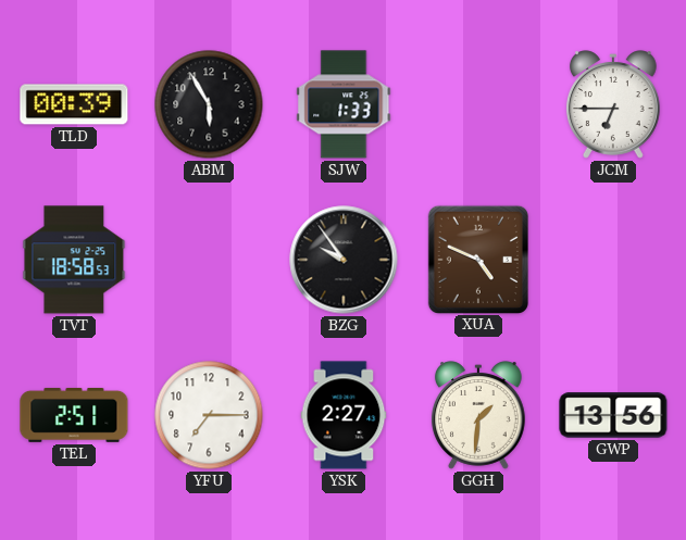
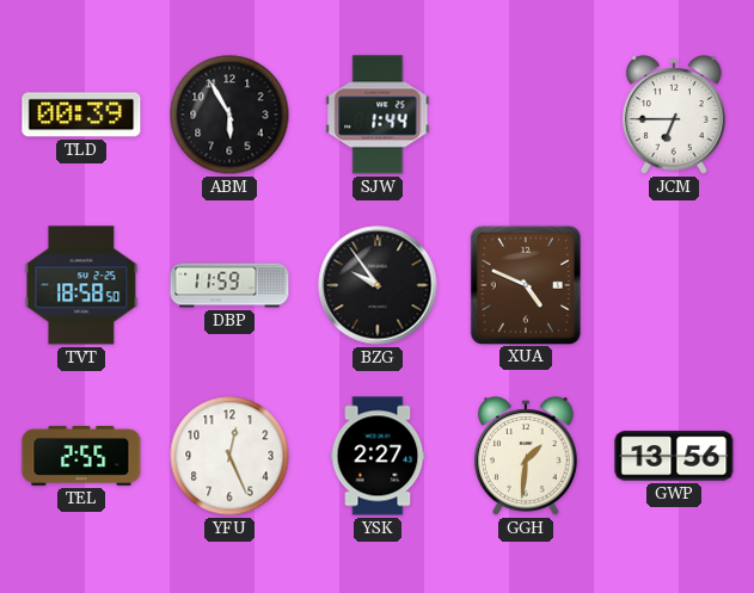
SJW: 1:33 -> 1:44 (378, 115)
TVT: 18:58:53 -> 18:58:50 (81, 285)
DBP: none -> 11:59 (229, 285)
TEL: 2:51 -> 2:55 (81, 456)
YFU: 7:15 -> 12:26 (229, 456)
